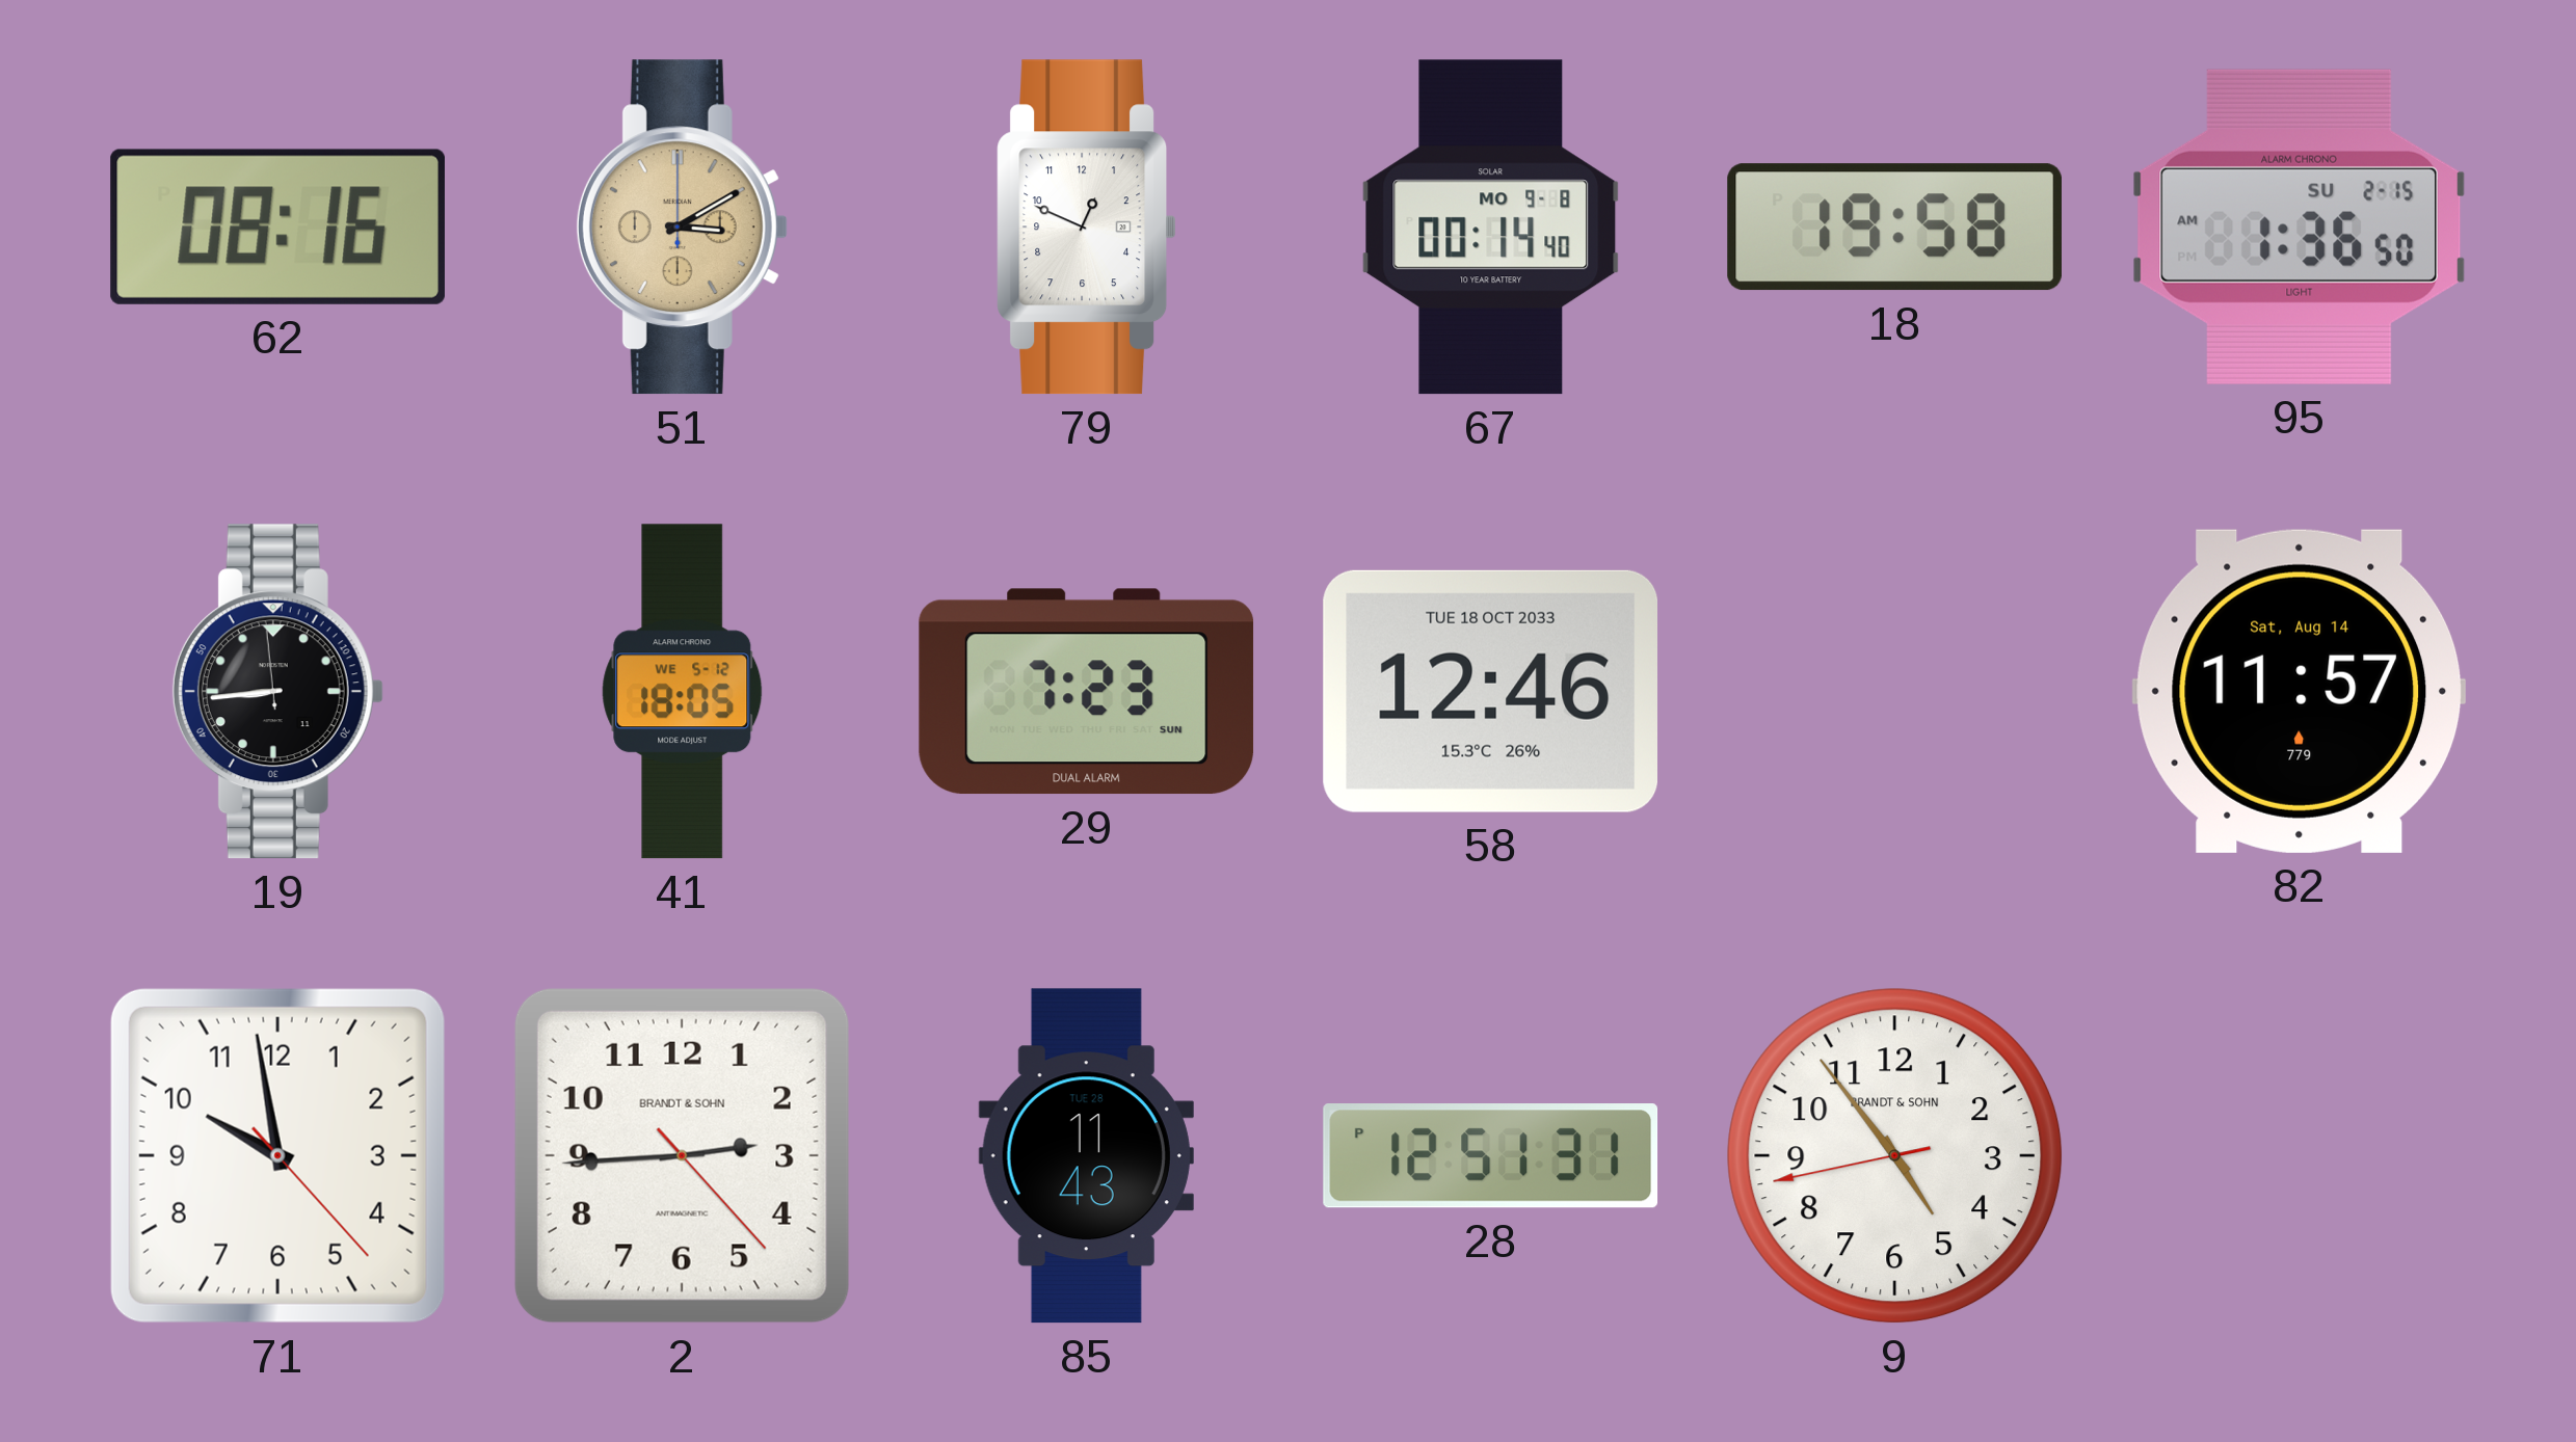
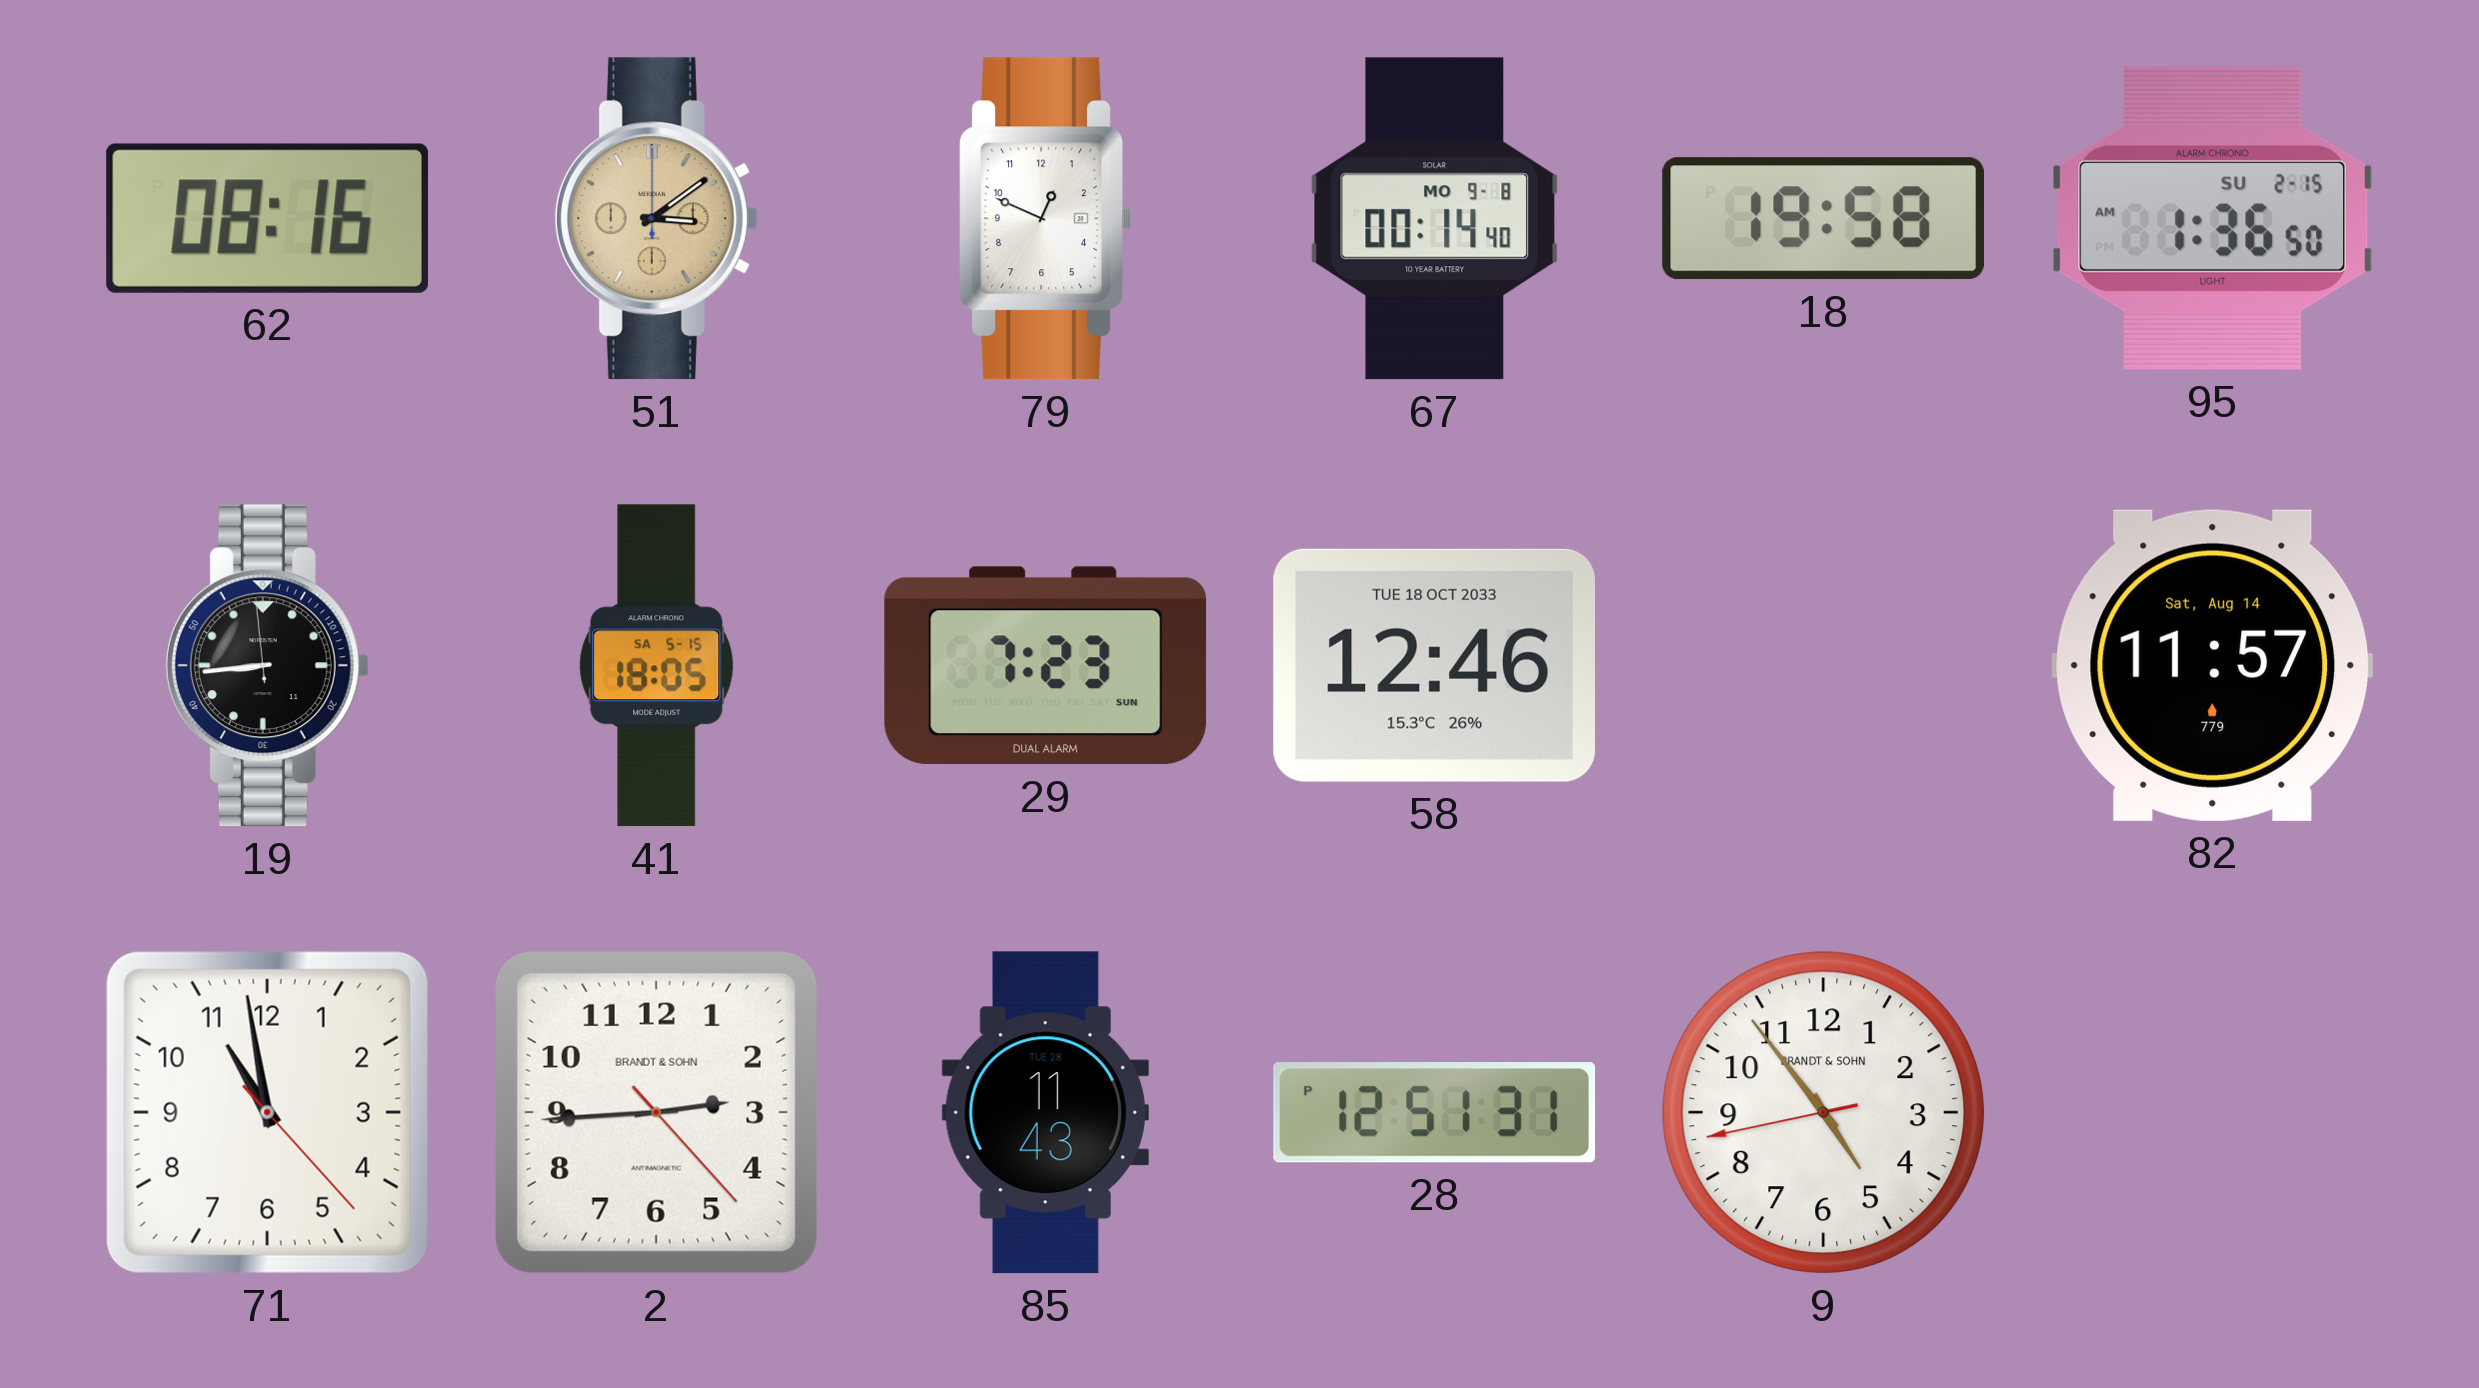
51: 3:10 -> 3:09 (656, 219)
41 date: WE 5-12 -> SA 5-15 (657, 666)
71: 9:58 -> 10:58 (267, 1112)
